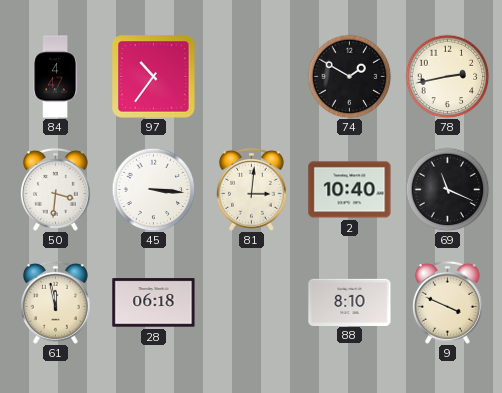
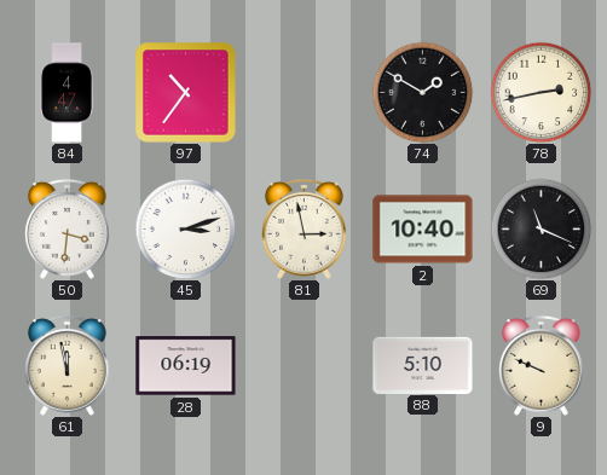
45: 3:16 -> 3:12 (185, 228)
81: 3:01 -> 2:58 (303, 228)
28: 06:18 -> 06:19 (186, 366)
88: 8:10 -> 5:10 (423, 365)
9: 3:49 -> 9:49 (540, 365)
